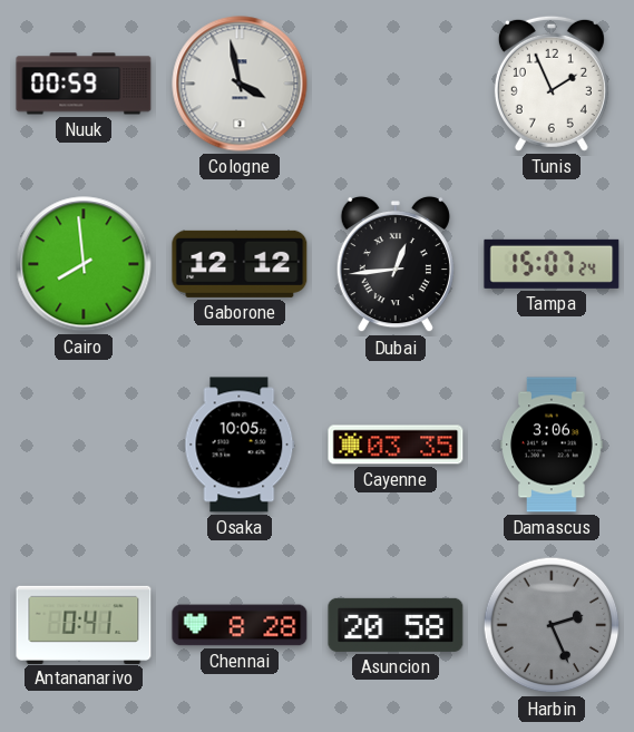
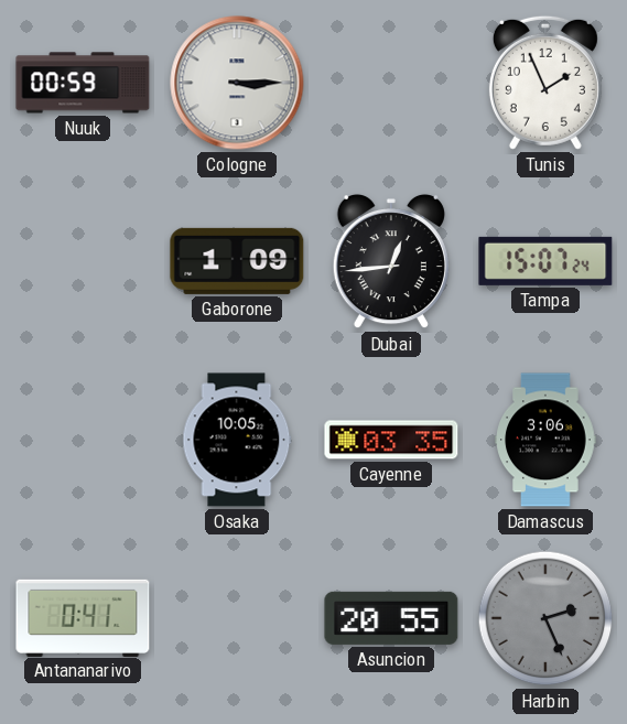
Cologne: 3:58 -> 3:15 (237, 83)
Cairo: 7:59 -> none (84, 264)
Gaborone: 12:12 -> 1:09 (237, 261)
Chennai: 8:28 -> none (240, 625)
Asuncion: 20:58 -> 20:55 (391, 618)
